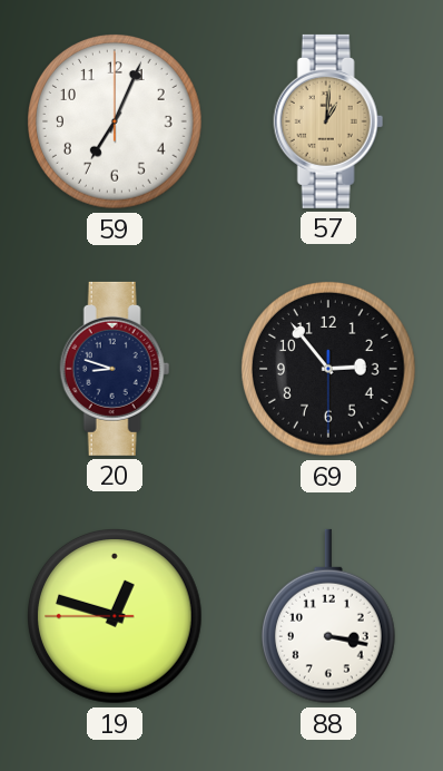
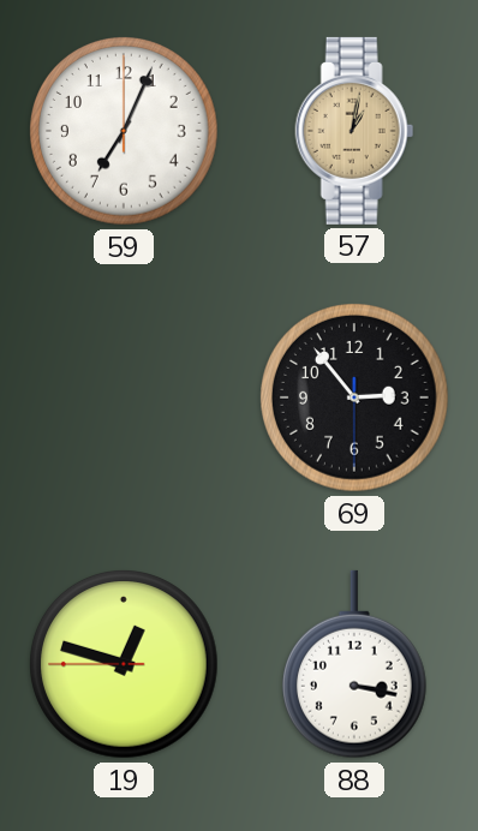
57: 1:01 -> 1:02 (354, 131)
20: 8:48 -> none (115, 369)
